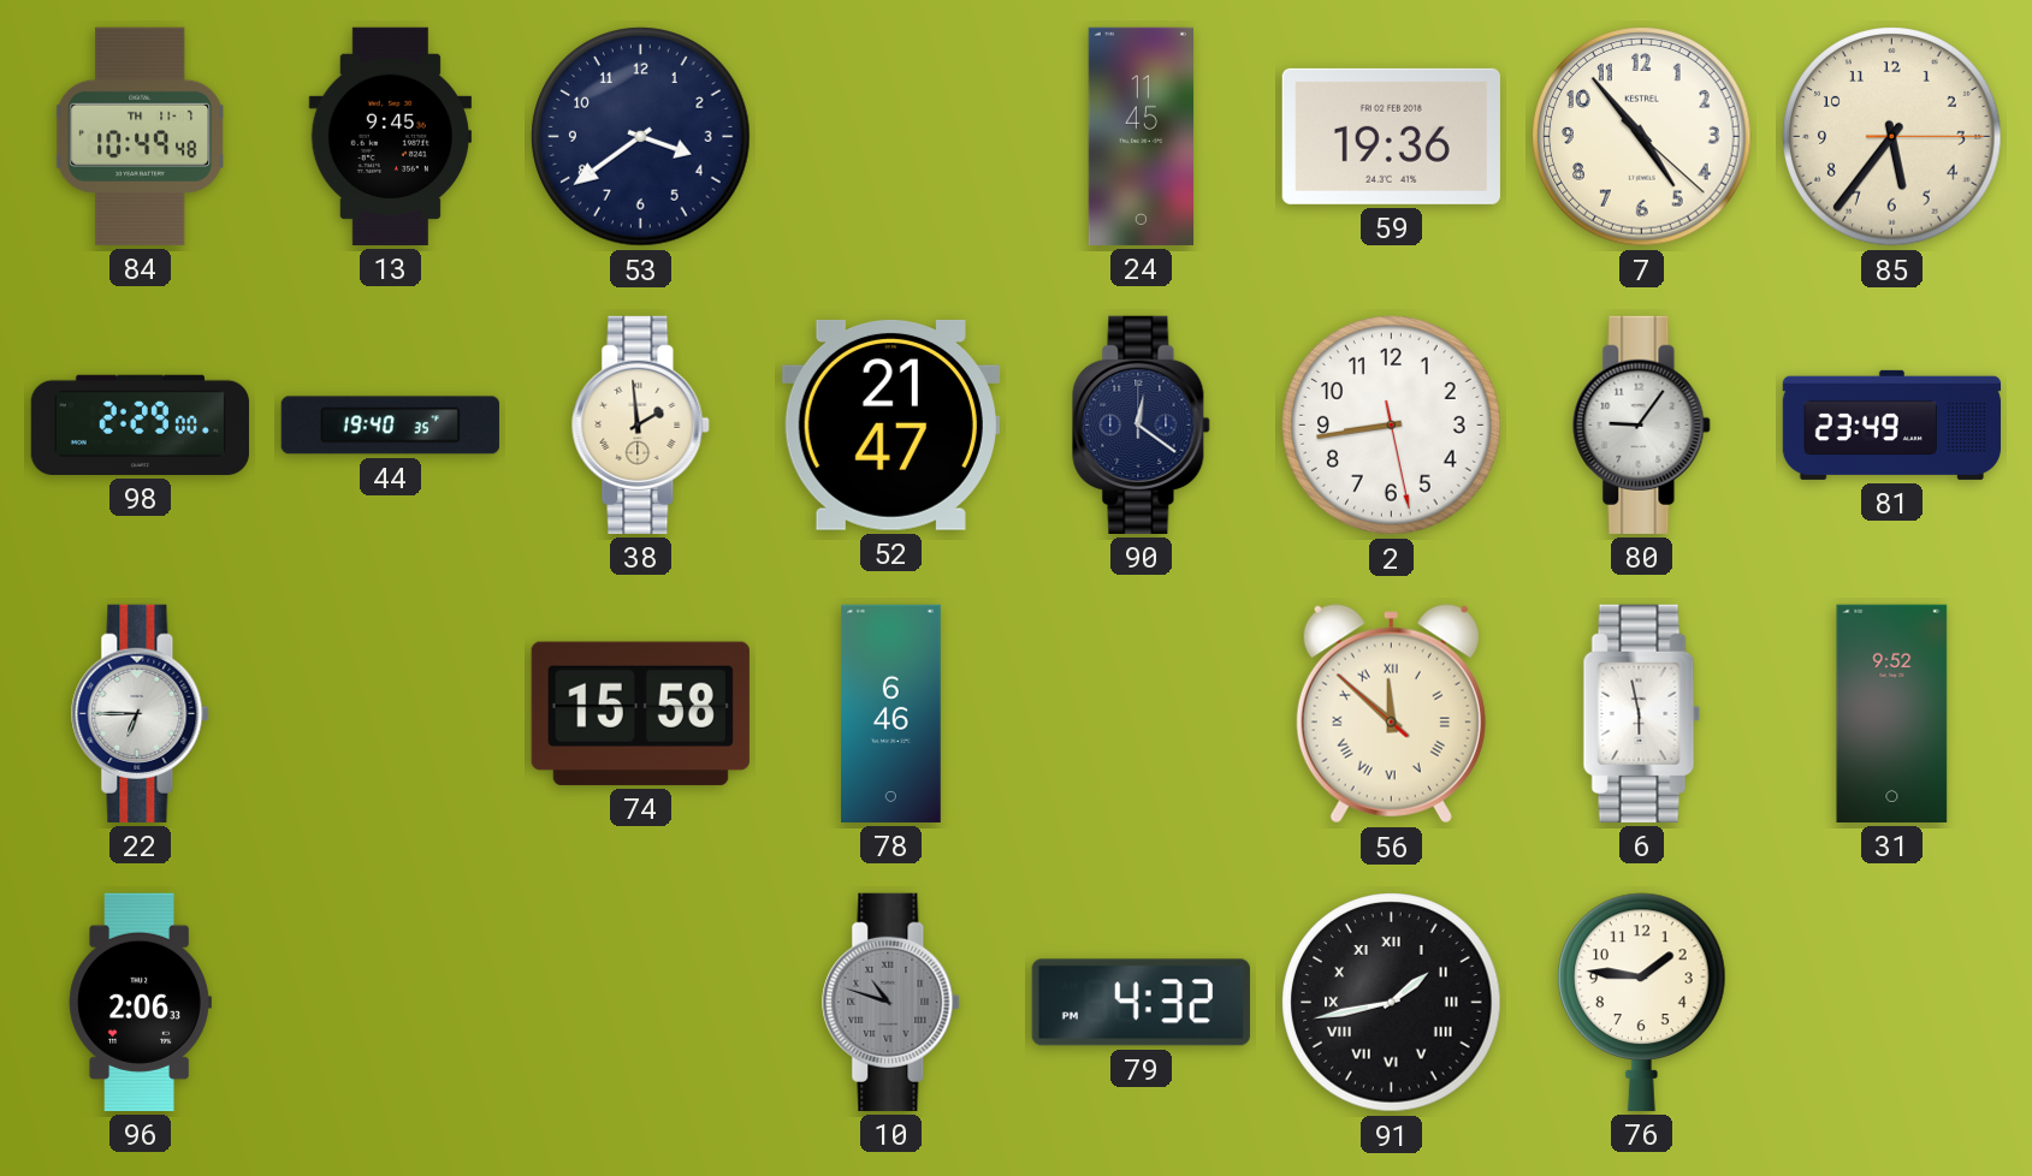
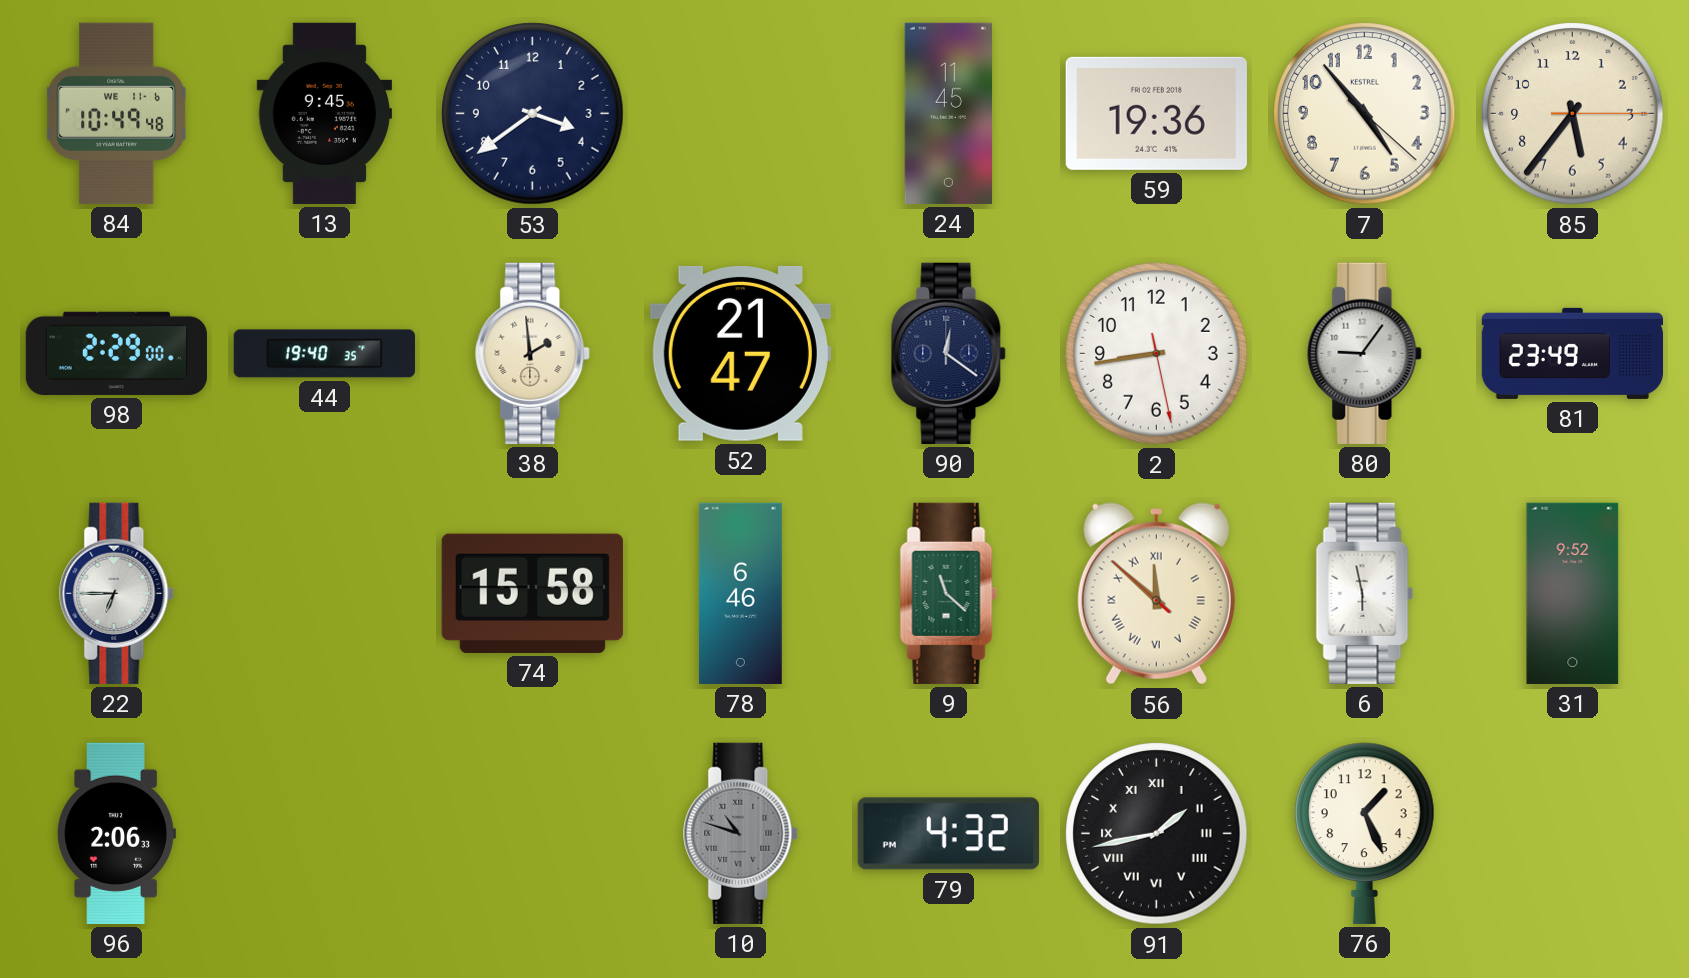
84 date: TH 11-7 -> WE 11-6 (116, 113)
9: none -> 11:22 (949, 593)
76: 1:46 -> 1:26 (1365, 833)
